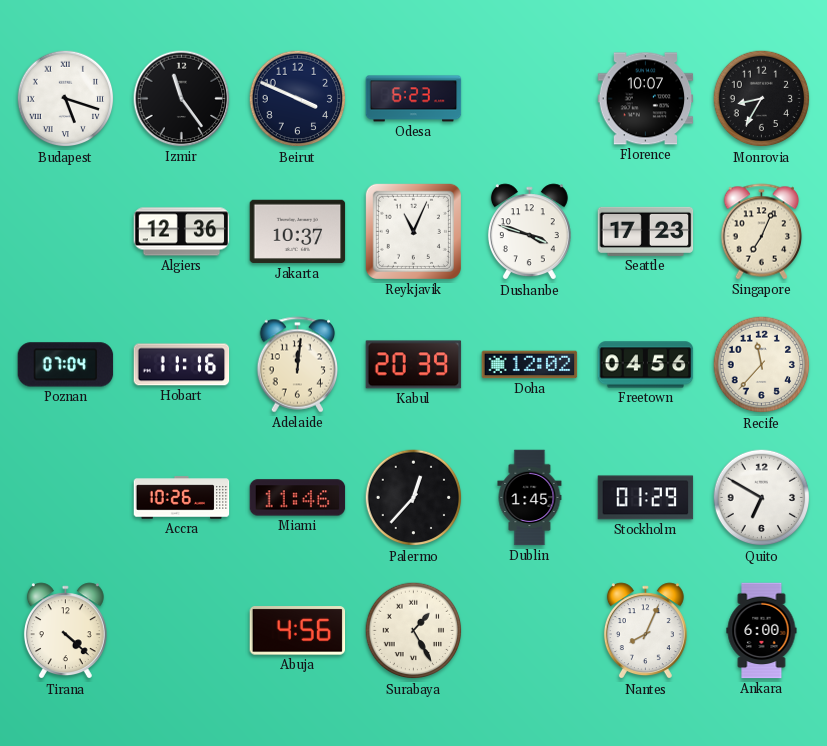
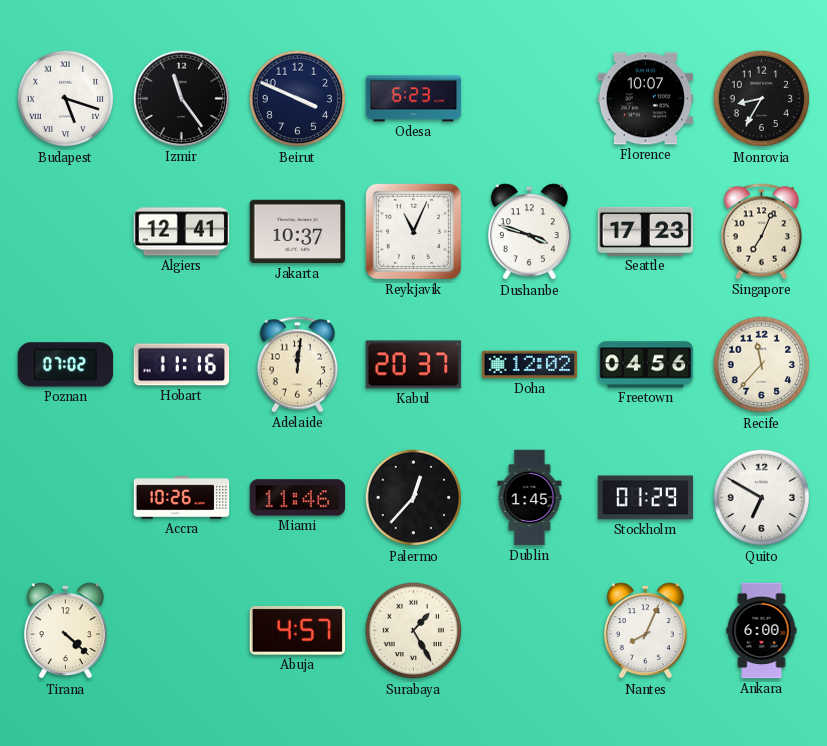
Algiers: 12:36 -> 12:41 (182, 232)
Poznan: 07:04 -> 07:02 (66, 365)
Kabul: 20:39 -> 20:37 (414, 365)
Abuja: 4:56 -> 4:57 (298, 631)
